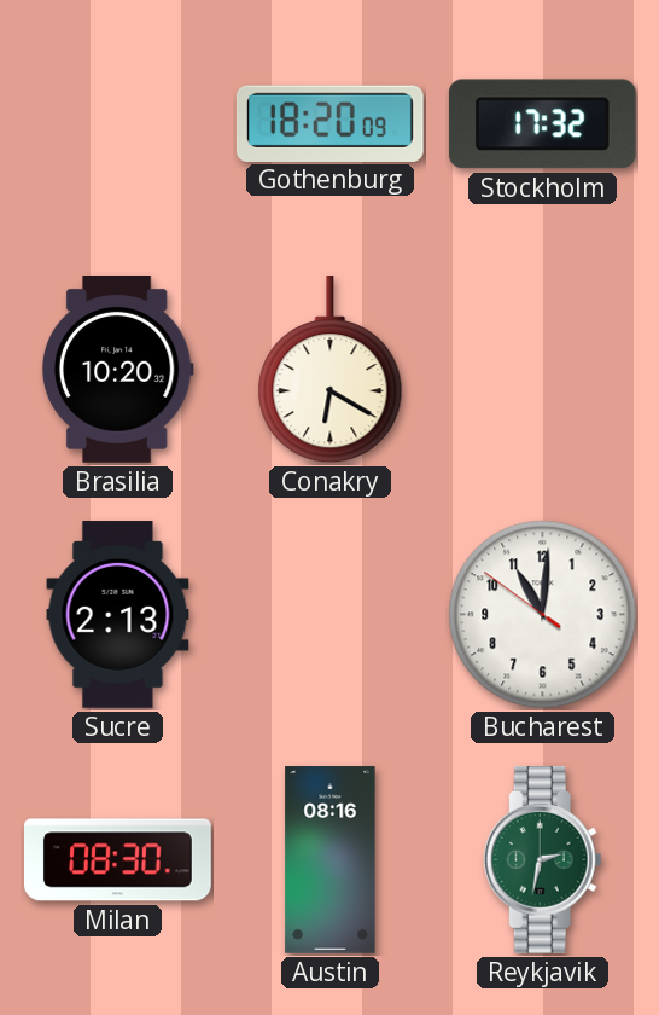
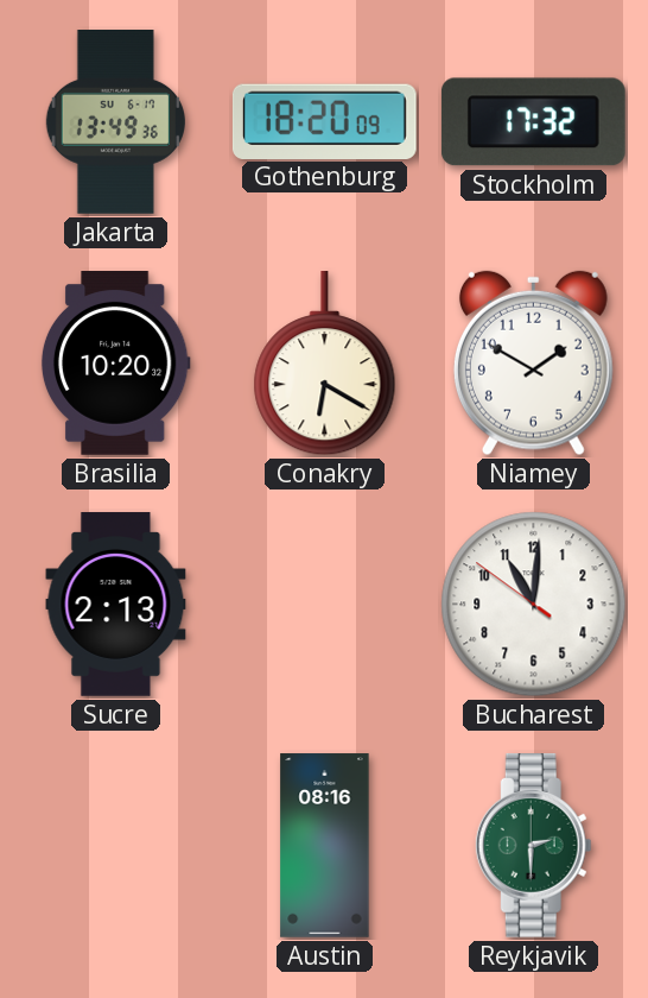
Jakarta: none -> 13:49 (115, 122)
Niamey: none -> 1:50 (533, 364)
Milan: 08:30 -> none (118, 860)
Reykjavik: 2:32 -> 2:30 (533, 846)
